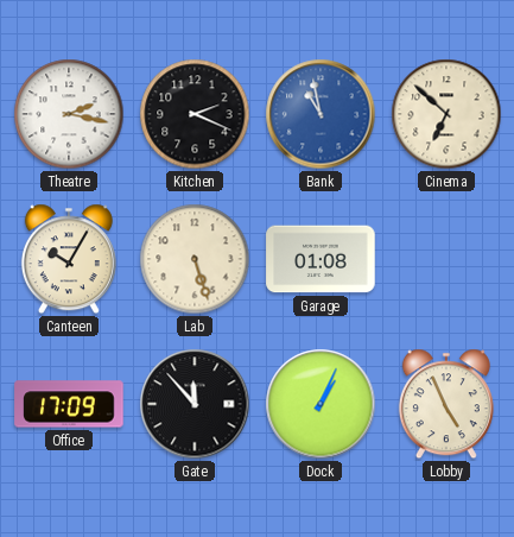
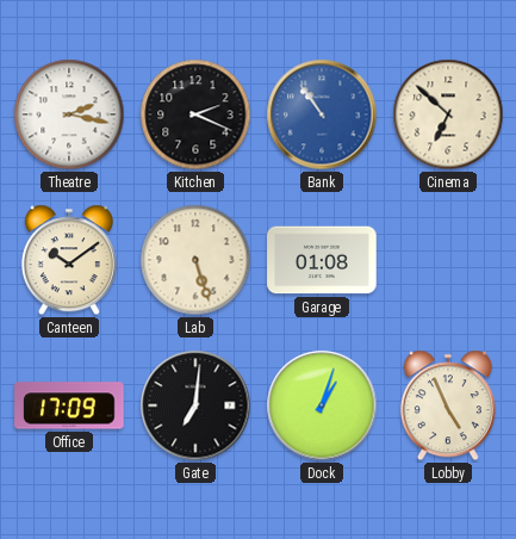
Bank: 10:58 -> 10:54 (322, 114)
Canteen: 10:05 -> 10:09 (69, 260)
Gate: 11:53 -> 7:01 (195, 405)
Dock: 1:04 -> 1:03 (322, 405)
